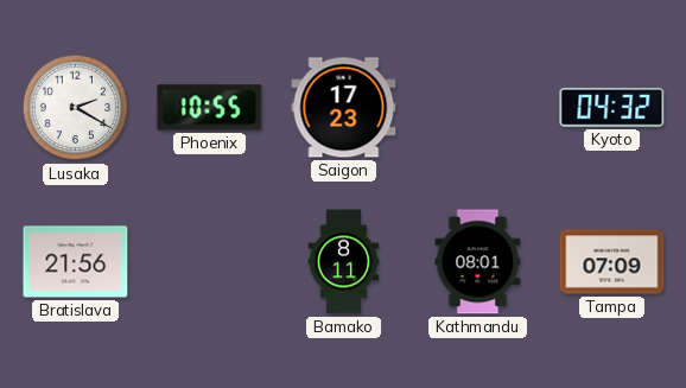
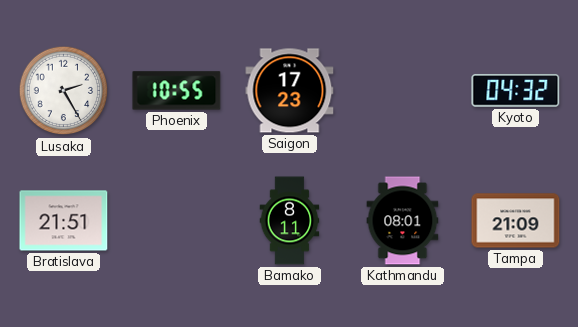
Lusaka: 2:20 -> 2:25 (64, 91)
Bratislava: 21:56 -> 21:51 (64, 221)
Tampa: 07:09 -> 21:09 (516, 221)
